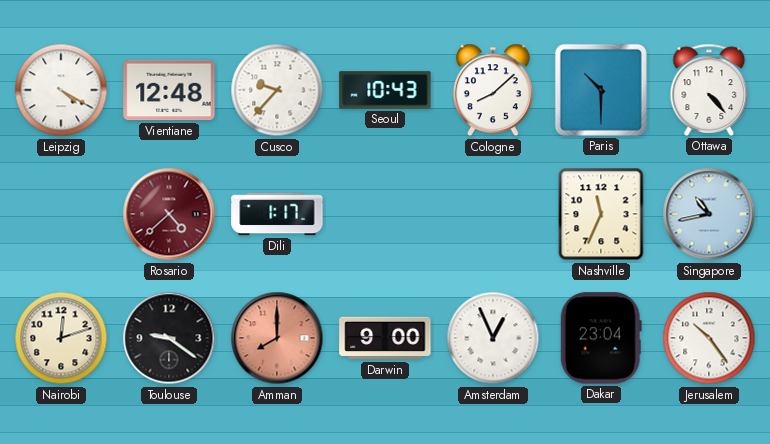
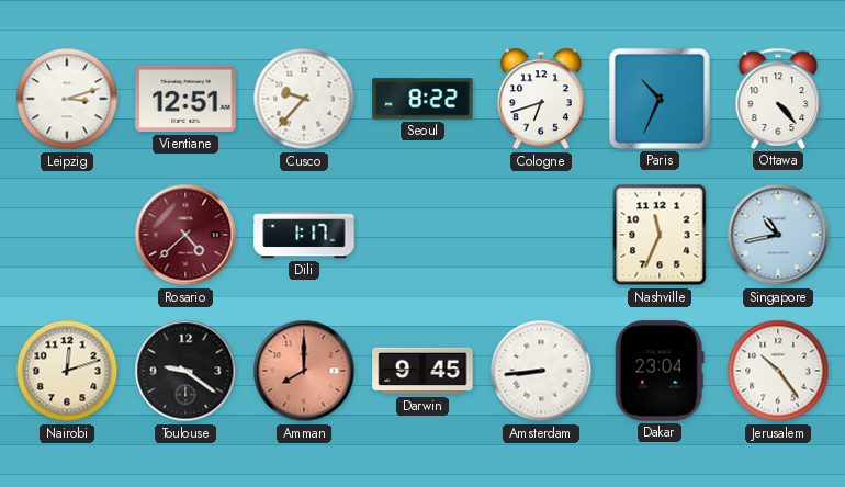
Leipzig: 4:20 -> 3:12 (67, 99)
Vientiane: 12:48 -> 12:51 (185, 99)
Seoul: 10:43 -> 8:22 (422, 99)
Cologne: 8:08 -> 6:42 (541, 99)
Paris: 10:30 -> 10:34 (660, 99)
Darwin: 9:00 -> 9:45 (422, 371)
Amsterdam: 12:56 -> 8:44 (541, 371)
